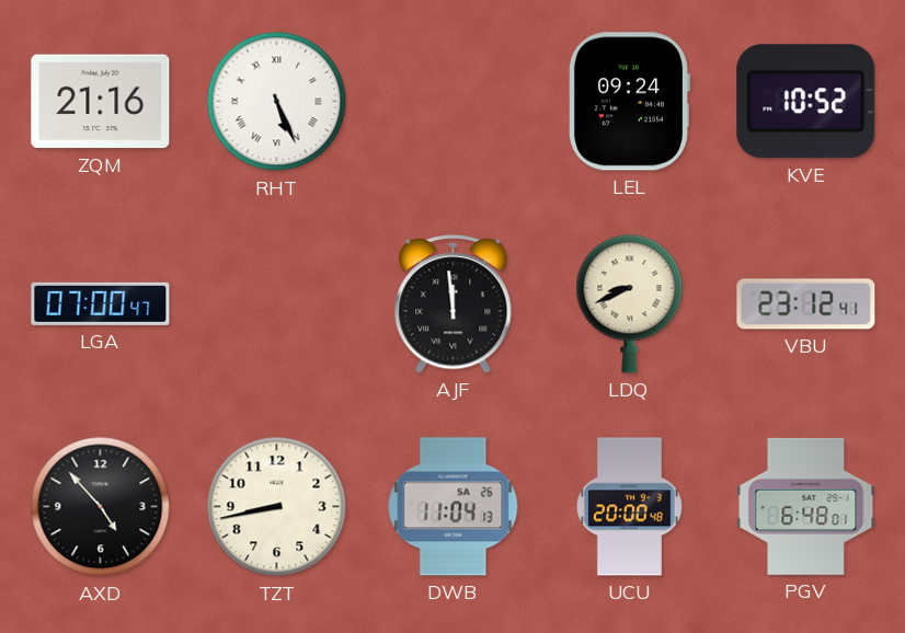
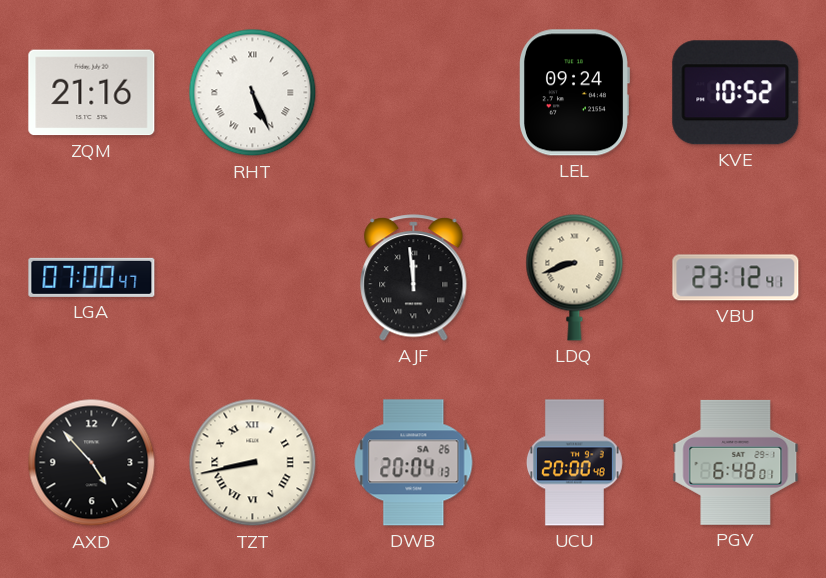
LDQ: 8:41 -> 8:42 (575, 277)
TZT numerals: Arabic -> Roman (253, 463)
DWB: 11:04 -> 20:04 (414, 463)
